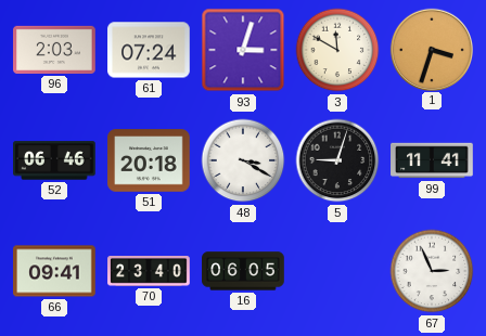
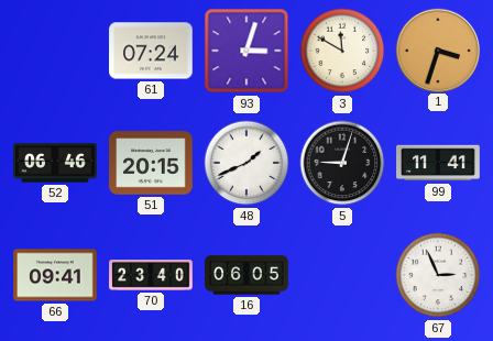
96: 2:03 -> none (54, 50)
51: 20:18 -> 20:15 (151, 163)
48: 3:20 -> 1:41 (246, 163)
